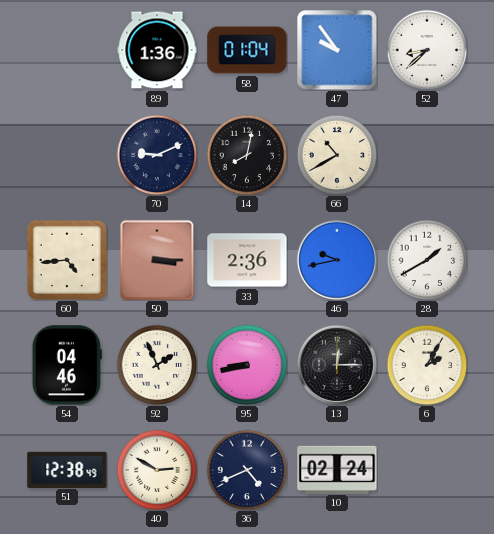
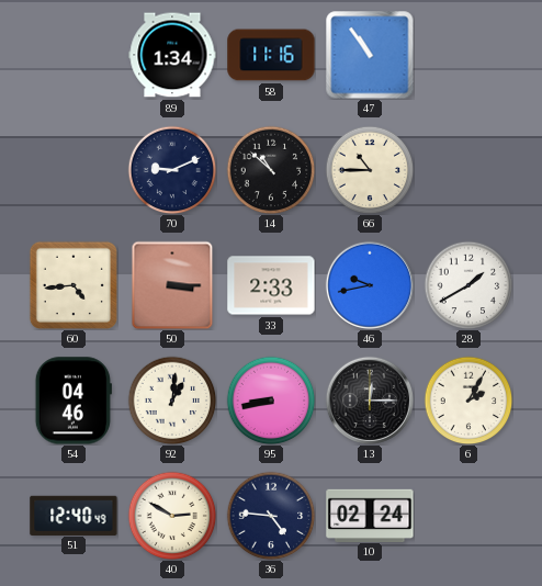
89: 1:36 -> 1:34 (172, 55)
58: 01:04 -> 11:16 (271, 55)
47: 9:54 -> 10:54 (370, 55)
52: 8:38 -> none (427, 50)
14: 8:02 -> 10:52 (271, 170)
66: 10:40 -> 10:45 (370, 170)
33: 2:36 -> 2:33 (271, 285)
92: 1:56 -> 1:01 (172, 401)
51: 12:38 -> 12:40 (74, 515)
36: 4:41 -> 4:46 (271, 516)
